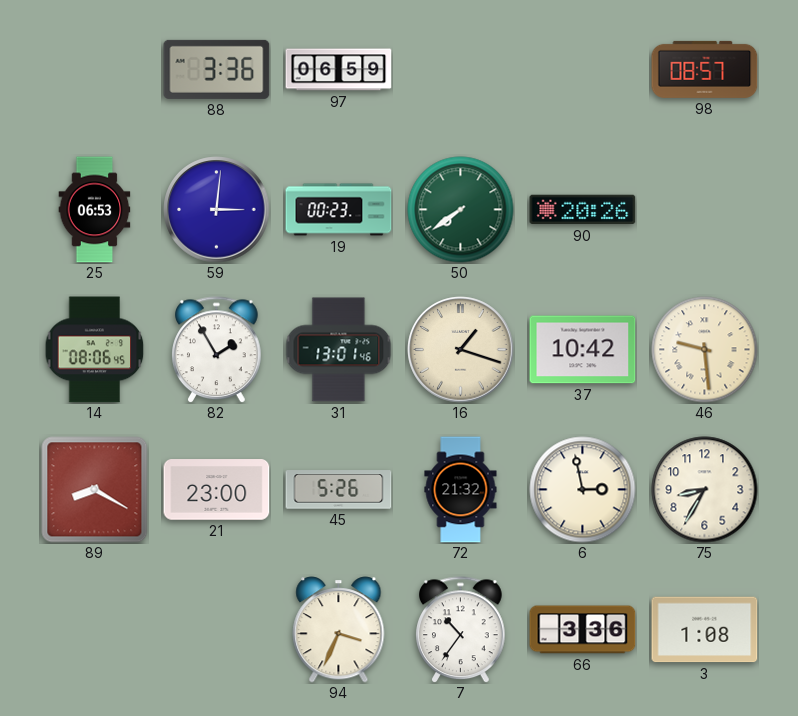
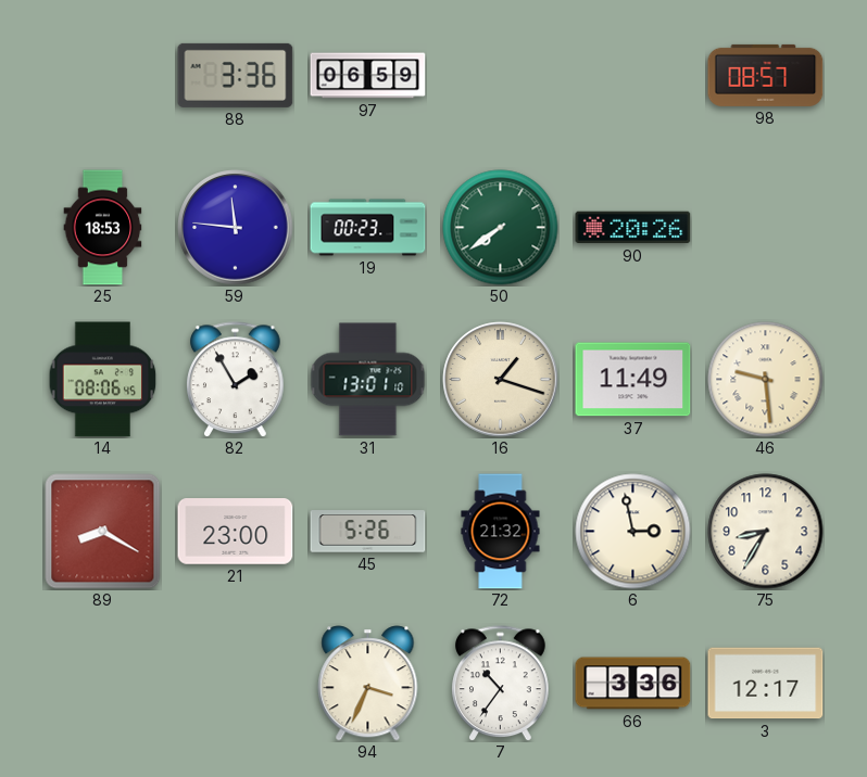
25: 06:53 -> 18:53 (103, 228)
59: 3:01 -> 11:46 (236, 228)
31: 13:01:46 -> 13:01:10 (368, 380)
37: 10:42 -> 11:49 (633, 380)
3: 1:08 -> 12:17 (766, 684)
